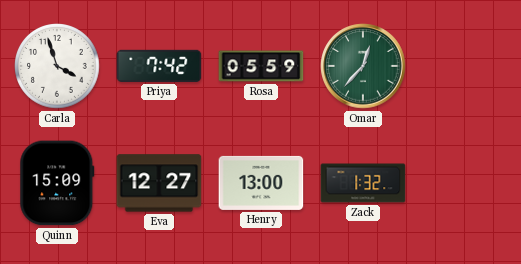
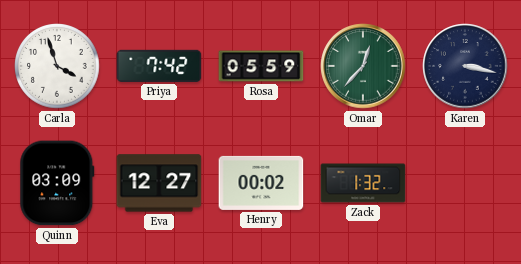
Karen: none -> 3:17 (465, 66)
Quinn: 15:09 -> 03:09 (57, 183)
Henry: 13:00 -> 00:02 (261, 183)
